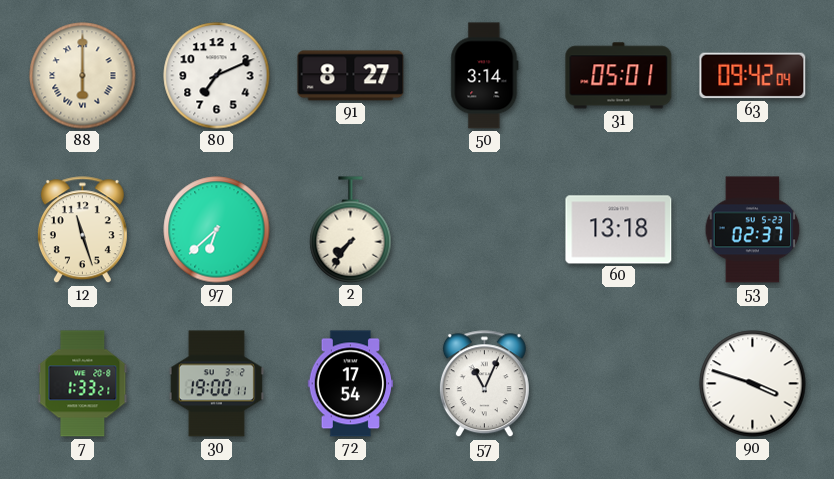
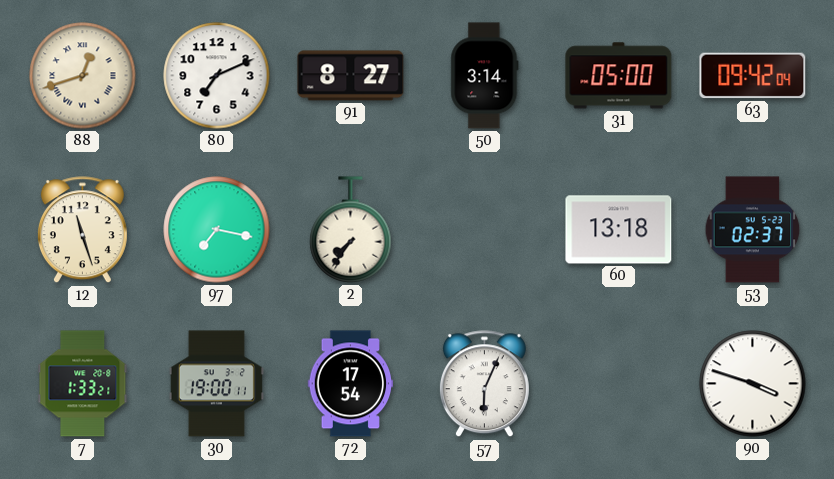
88: 6:00 -> 12:42 (83, 76)
31: 05:01 -> 05:00 (619, 76)
97: 6:38 -> 7:17 (217, 230)
57: 11:04 -> 6:04 (484, 384)
